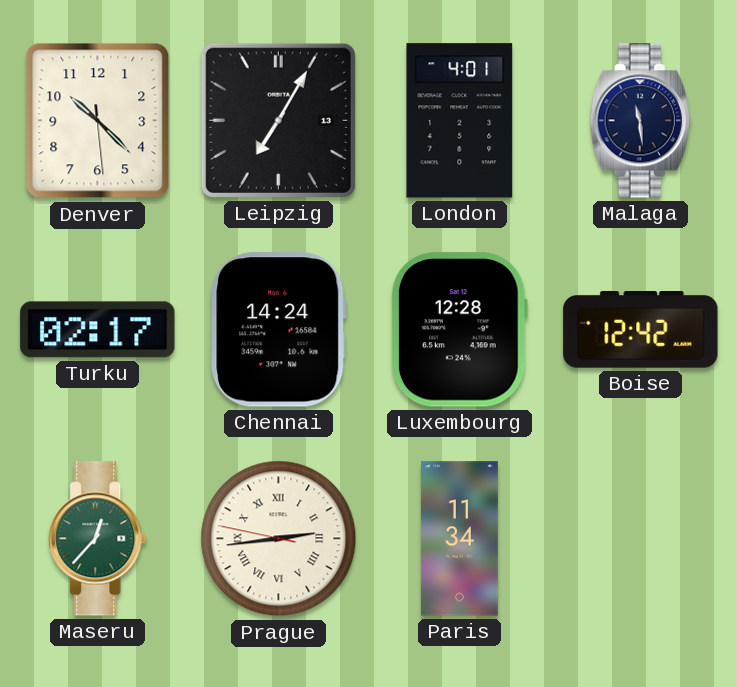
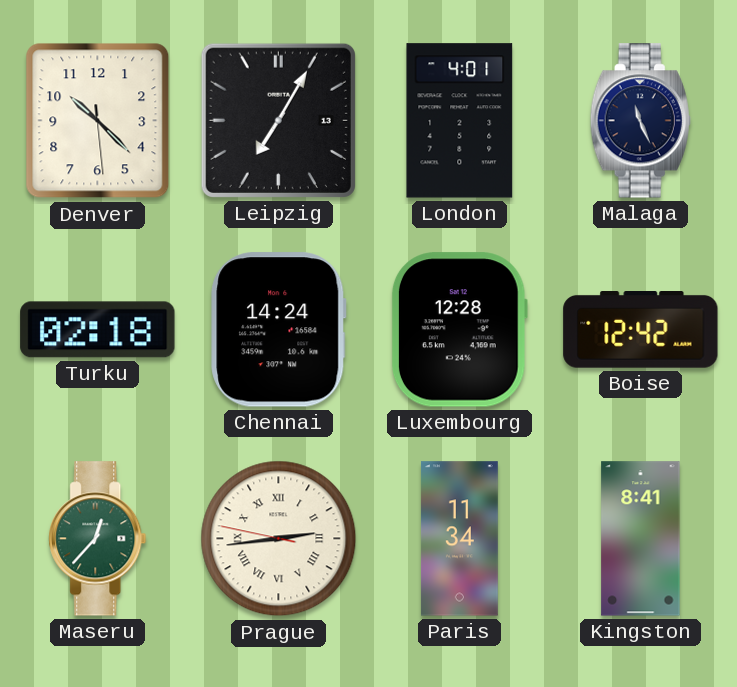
Malaga: 11:29 -> 11:26 (640, 121)
Turku: 02:17 -> 02:18 (98, 330)
Kingston: none -> 8:41 (641, 539)
